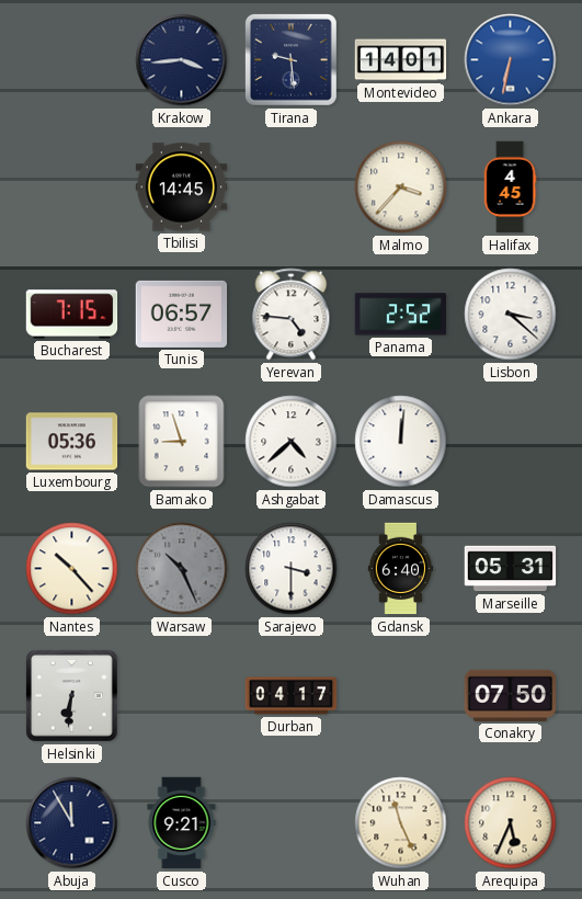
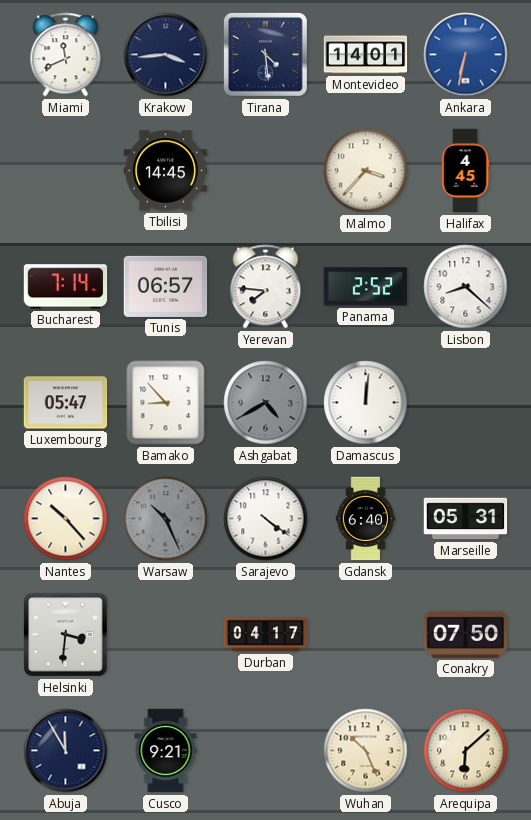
Miami: none -> 11:41 (66, 55)
Tirana: 9:29 -> 4:29 (265, 54)
Bucharest: 7:15 -> 7:14 (66, 287)
Yerevan: 4:46 -> 7:46 (266, 287)
Lisbon: 3:22 -> 8:22 (466, 287)
Luxembourg: 05:36 -> 05:47 (66, 403)
Bamako: 8:57 -> 8:53 (166, 403)
Ashgabat: 4:38 -> 4:40 (266, 403)
Ashgabat dial: white -> grey (266, 403)
Sarajevo: 3:30 -> 4:21 (266, 519)
Helsinki: 6:31 -> 3:31 (65, 634)
Wuhan: 11:26 -> 10:26 (366, 751)
Arequipa: 5:34 -> 6:08 (466, 751)
